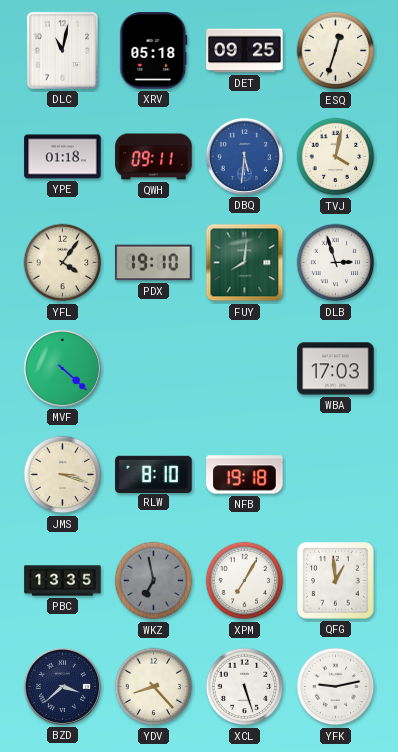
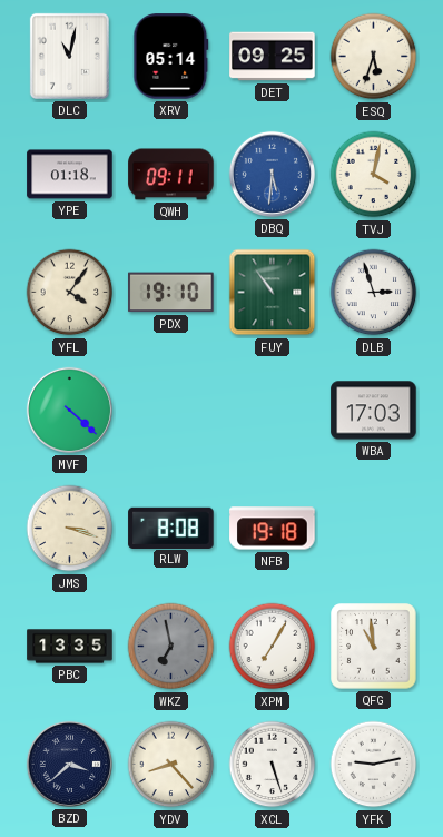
XRV: 05:18 -> 05:14 (171, 57)
ESQ: 12:33 -> 5:33 (374, 57)
FUY: 8:01 -> 10:54 (273, 293)
RLW: 8:10 -> 8:08 (171, 528)
QFG: 12:59 -> 10:59 (374, 647)
